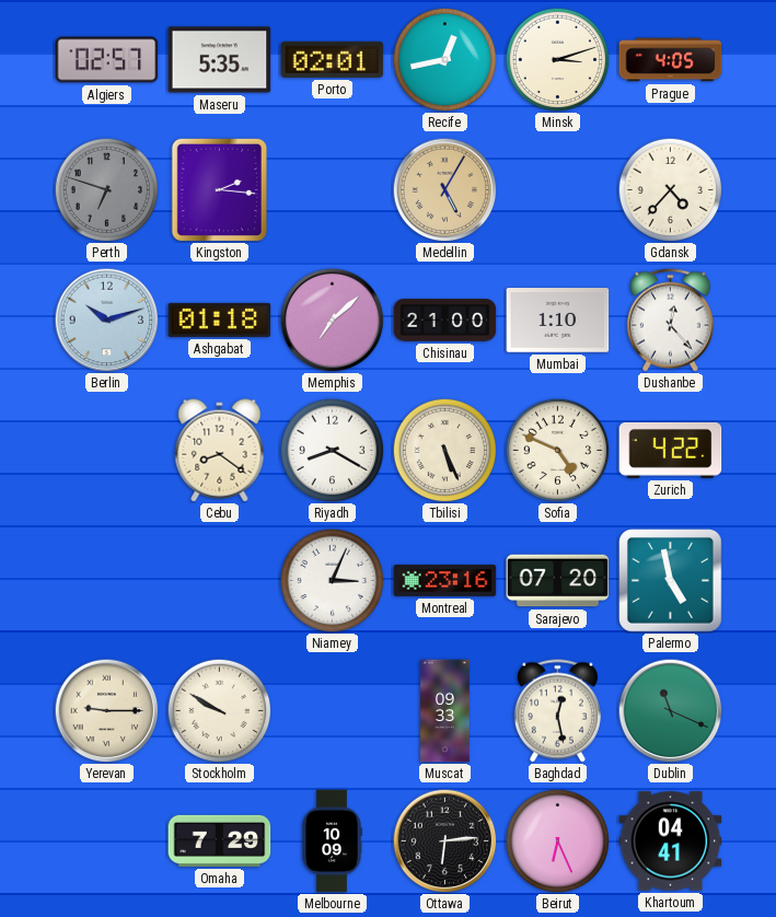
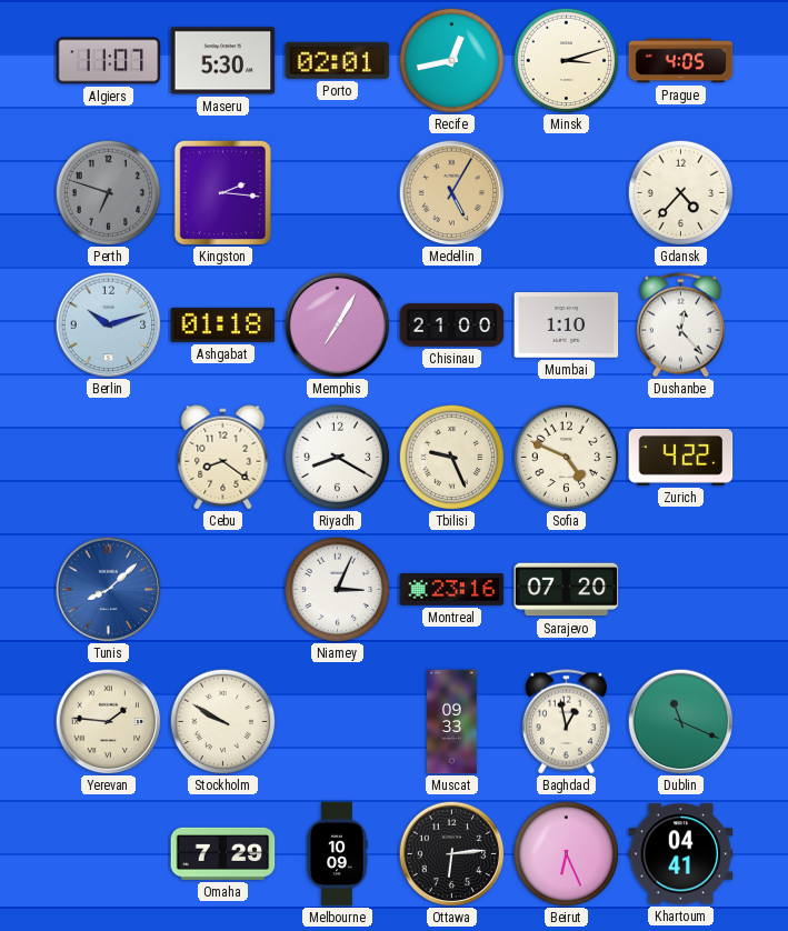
Algiers: 02:57 -> 11:07 (109, 61)
Maseru: 5:35 -> 5:30 (223, 61)
Memphis: 7:08 -> 7:05 (337, 324)
Tbilisi: 5:26 -> 9:26 (451, 457)
Tunis: none -> 8:08 (108, 589)
Palermo: 4:58 -> none (671, 581)
Yerevan: 9:15 -> 1:46 (108, 721)
Baghdad: 12:28 -> 12:58 (566, 722)
